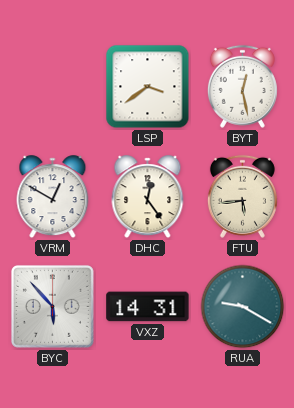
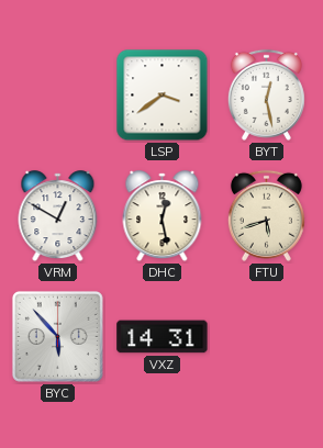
DHC: 12:24 -> 12:28 (163, 216)
FTU: 5:44 -> 5:42 (266, 215)
RUA: 9:20 -> none (243, 307)
